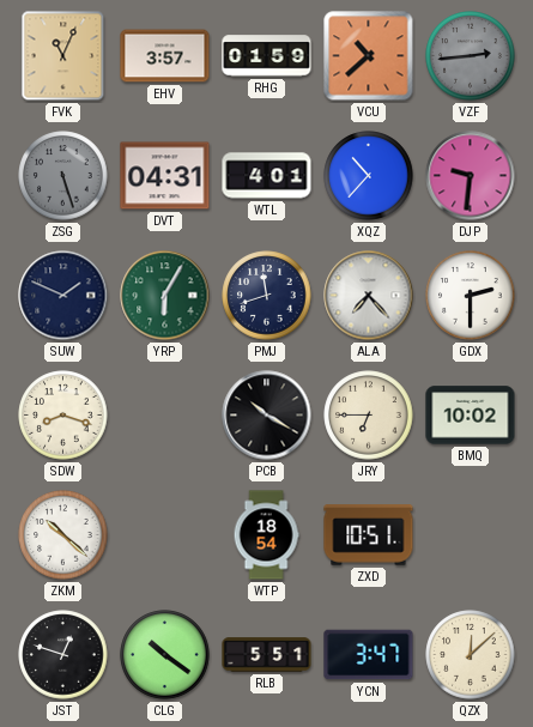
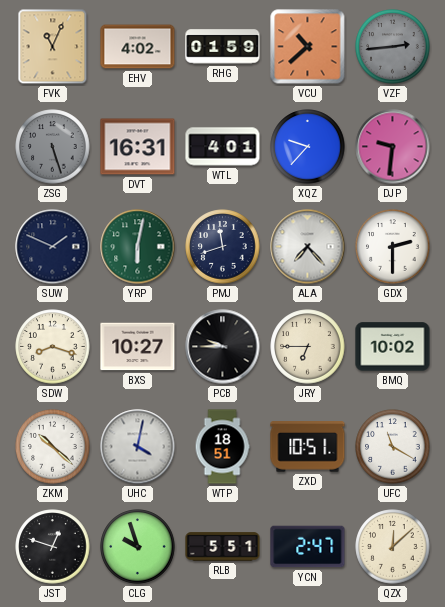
EHV: 3:57 -> 4:02 (138, 47)
DVT: 04:31 -> 16:31 (138, 147)
XQZ: 10:37 -> 9:37 (308, 147)
YRP: 6:05 -> 6:02 (138, 247)
BXS: none -> 10:27 (138, 347)
PCB: 10:20 -> 9:45 (223, 347)
UHC: none -> 4:02 (138, 447)
WTP: 18:54 -> 18:51 (222, 447)
UFC: none -> 11:20 (393, 447)
CLG: 10:21 -> 9:57 (138, 547)
YCN: 3:47 -> 2:47 (308, 547)
